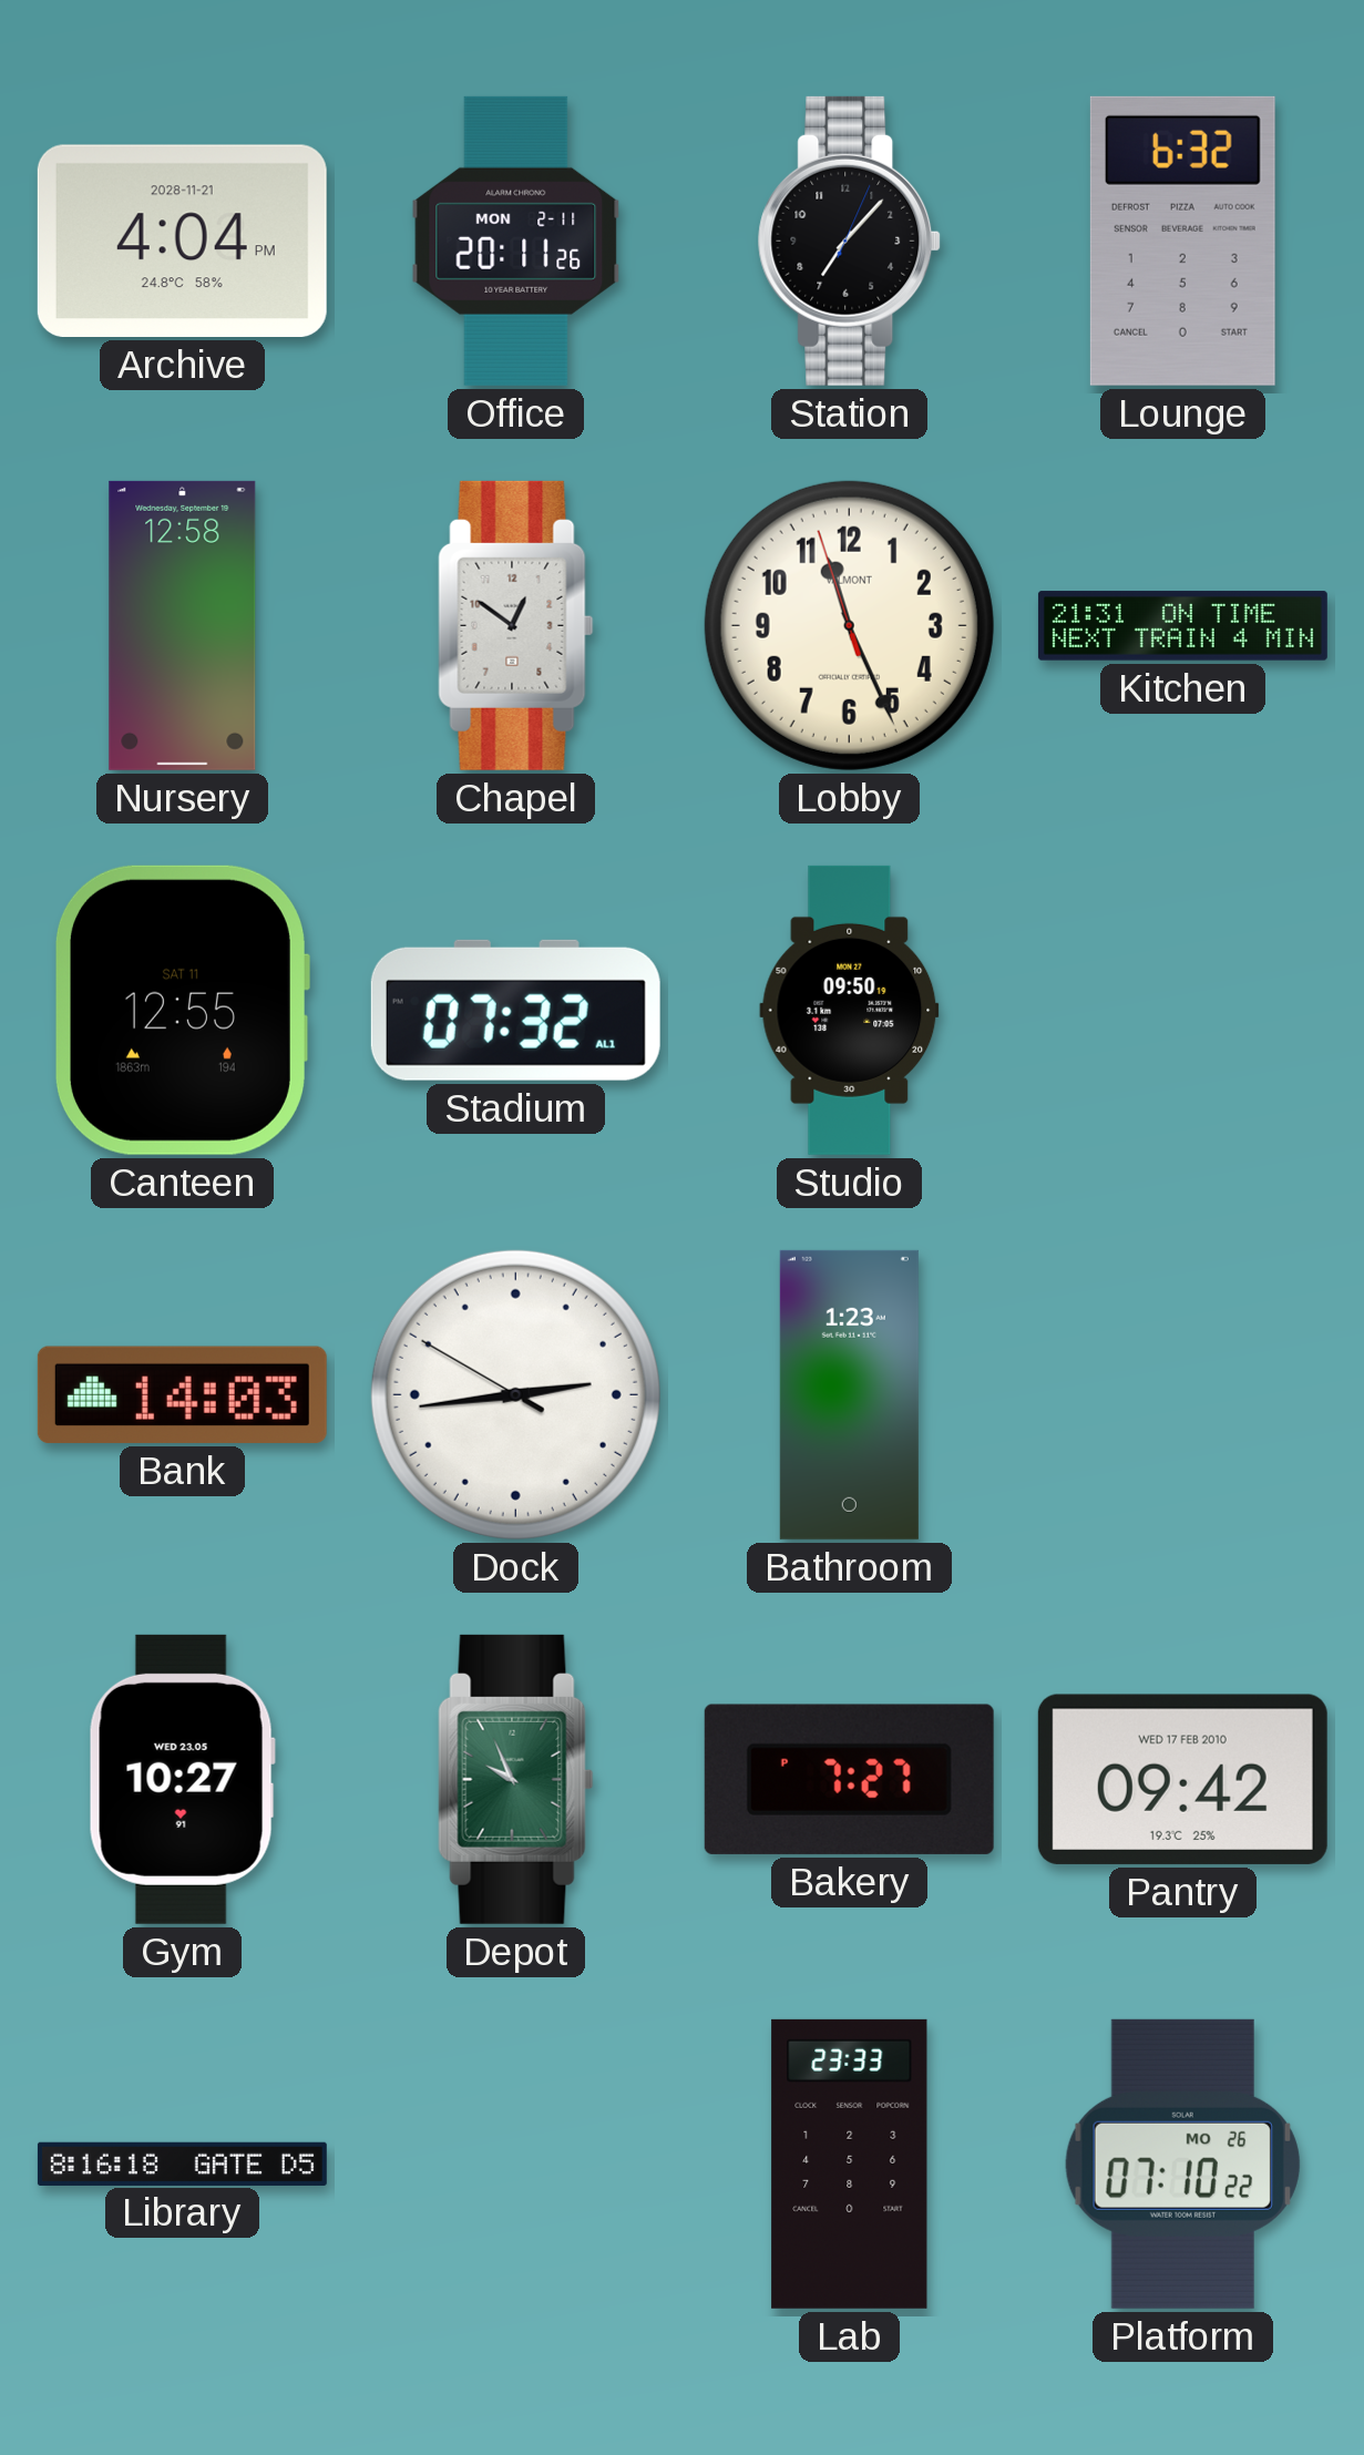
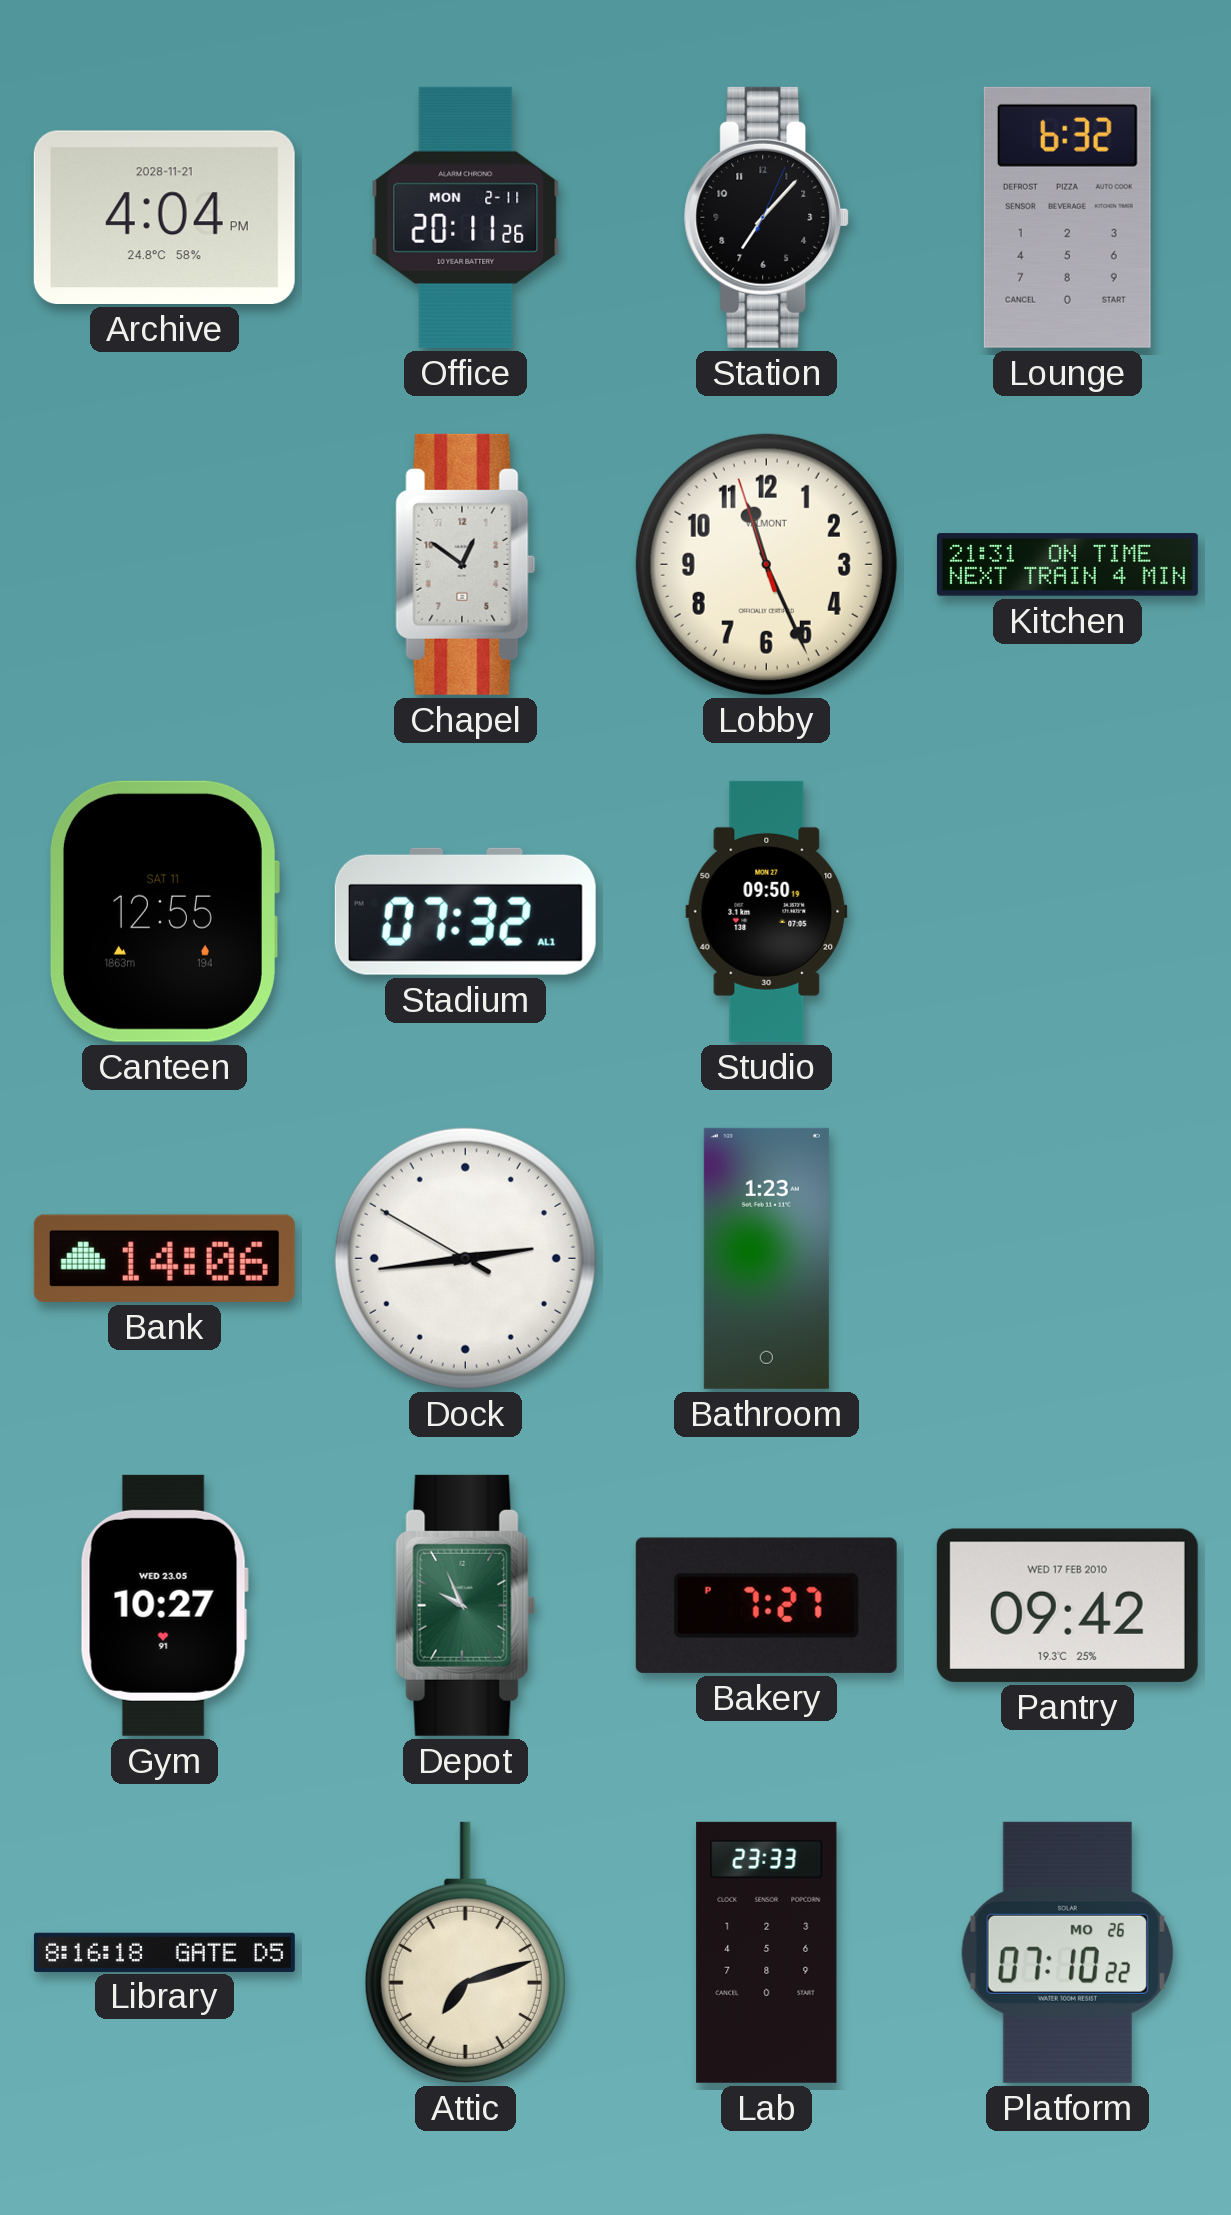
Nursery: 12:58 -> none (183, 625)
Bank: 14:03 -> 14:06 (164, 1258)
Attic: none -> 7:12 (465, 1952)
